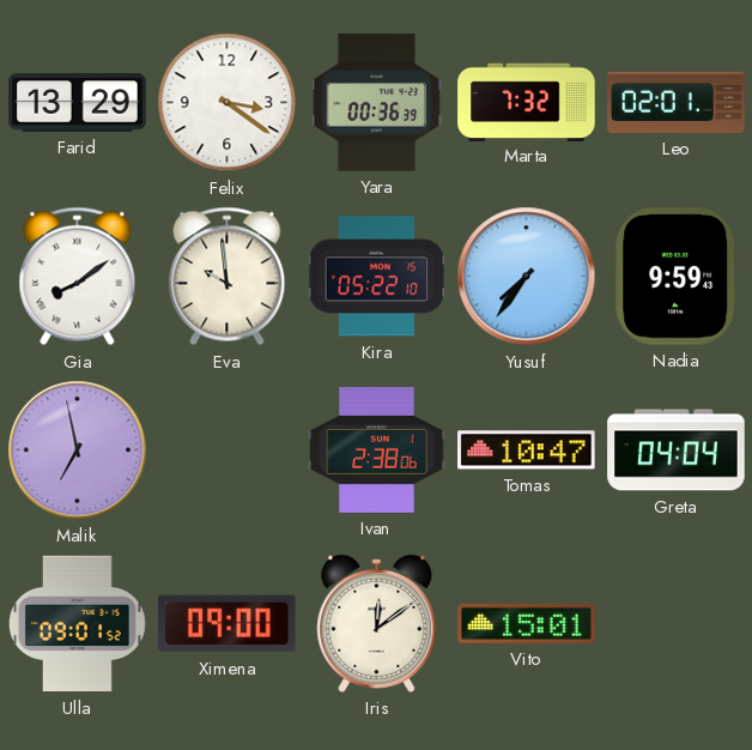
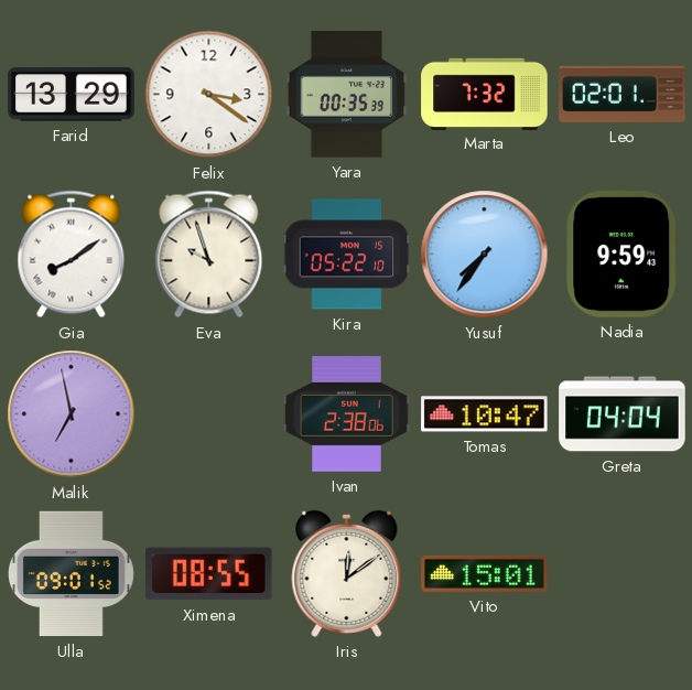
Yara: 00:36 -> 00:35 (347, 95)
Eva: 9:59 -> 9:57 (209, 255)
Ximena: 09:00 -> 08:55 (209, 574)
